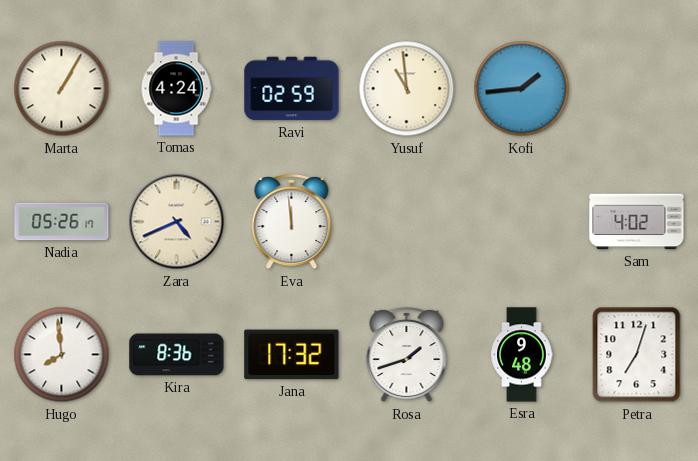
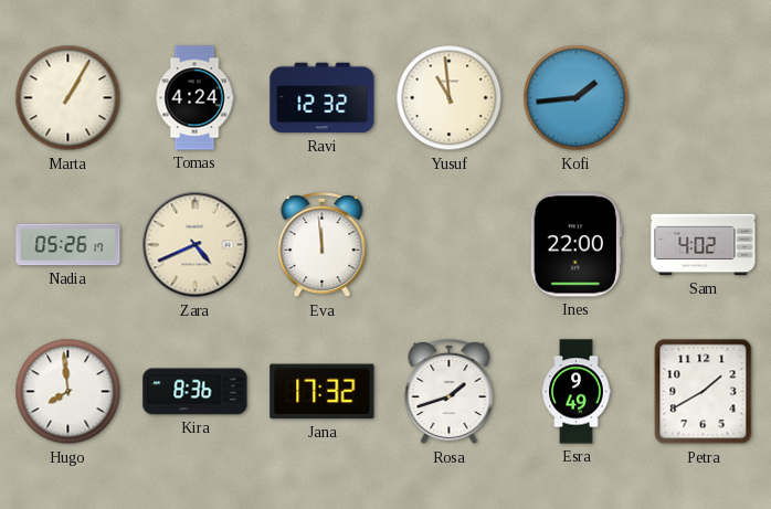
Ravi: 02:59 -> 12:32 (323, 98)
Ines: none -> 22:00 (575, 245)
Esra: 9:48 -> 9:49 (577, 392)
Petra: 7:03 -> 1:40 (704, 392)
